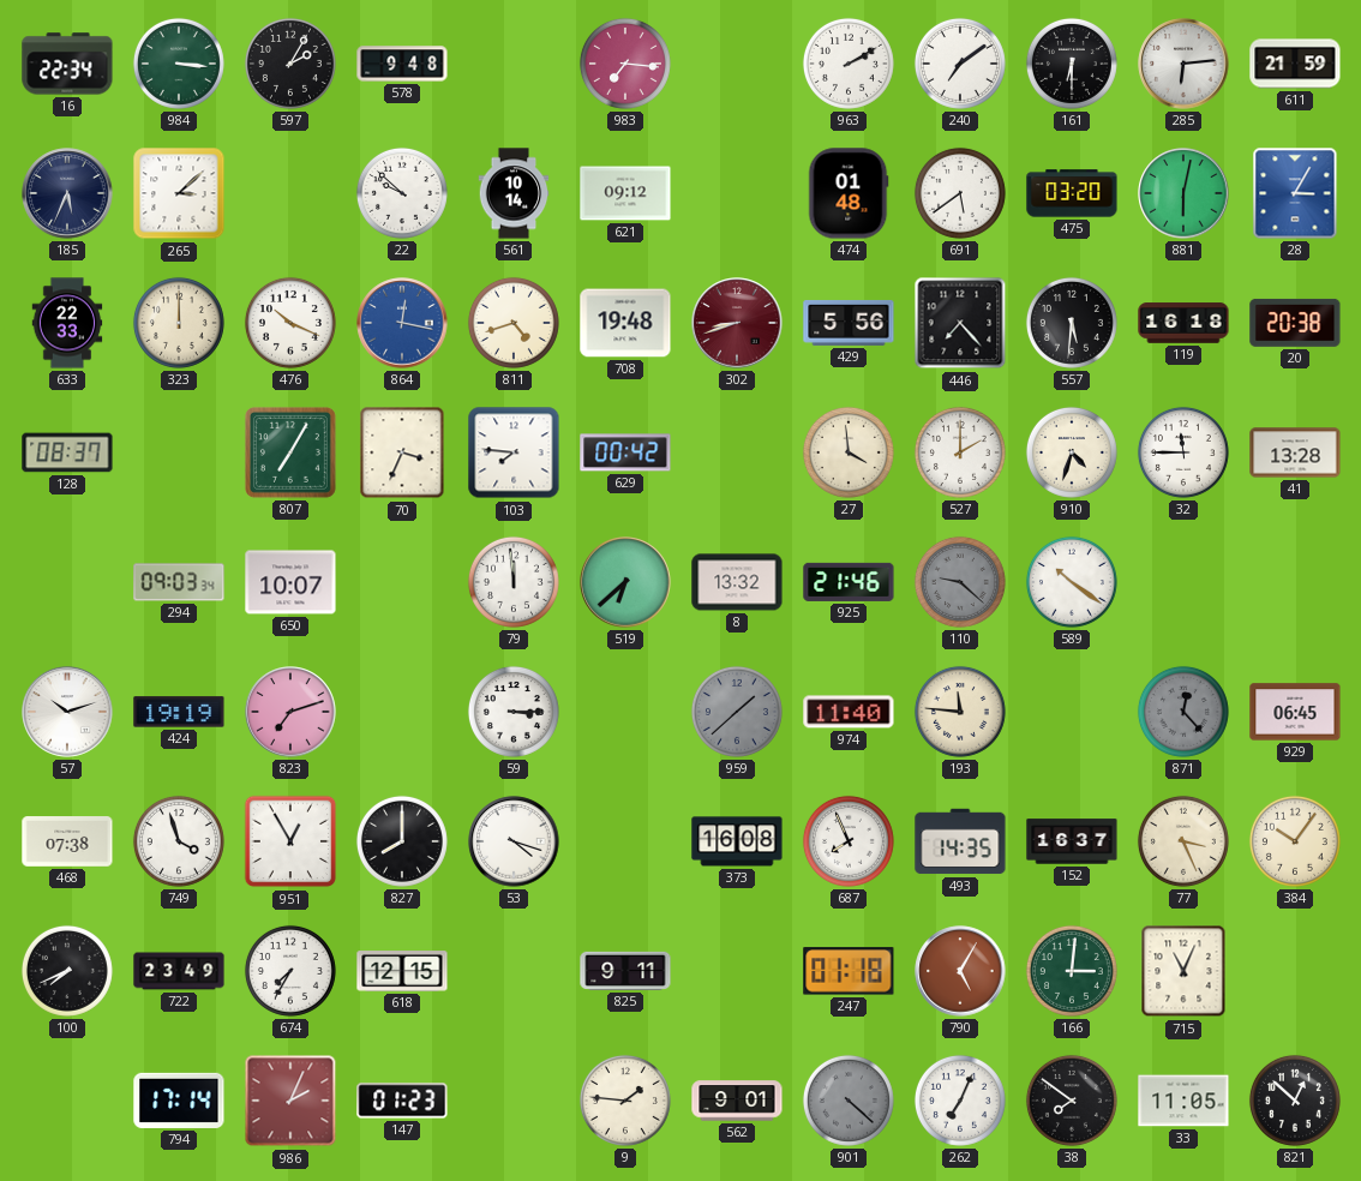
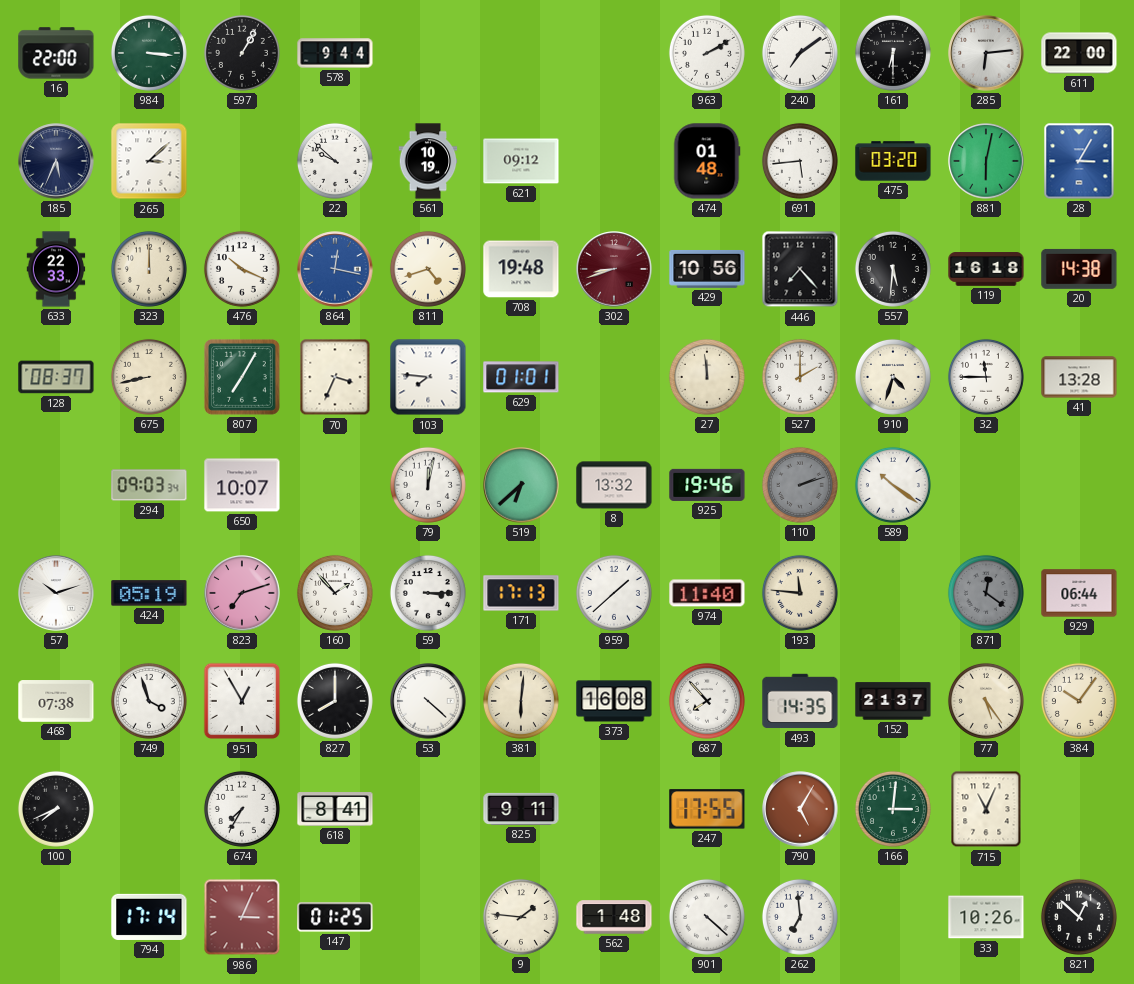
16: 22:34 -> 22:00 (56, 53)
597: 2:05 -> 1:05 (242, 53)
578: 9:48 -> 9:44 (335, 53)
983: 7:16 -> none (625, 64)
611: 21:59 -> 22:00 (1079, 53)
561: 10:14 -> 10:19 (428, 161)
691: 5:39 -> 5:44 (800, 161)
429: 5:56 -> 10:56 (707, 269)
20: 20:38 -> 14:38 (1079, 269)
675: none -> 8:43 (149, 377)
629: 00:42 -> 01:01 (521, 377)
27: 3:59 -> 11:59 (707, 377)
79: 11:59 -> 12:02 (428, 485)
925: 21:46 -> 19:46 (707, 485)
110: 9:22 -> 2:12 (800, 485)
424: 19:19 -> 05:19 (149, 593)
160: none -> 1:53 (335, 593)
171: none -> 17:13 (521, 593)
959 dial: grey -> white (614, 593)
871: 12:23 -> 12:21 (986, 593)
929: 06:45 -> 06:44 (1079, 593)
53: 4:18 -> 4:22 (428, 701)
381: none -> 6:01 (521, 701)
687: 7:56 -> 7:53 (707, 701)
152: 16:37 -> 21:37 (893, 701)
77: 3:26 -> 5:24 (986, 701)
722: 23:49 -> none (179, 971)
618: 12:15 -> 8:41 (335, 809)
247: 01:18 -> 17:55 (707, 809)
986: 2:04 -> 3:04 (242, 917)
147: 01:23 -> 01:25 (335, 917)
562: 9:01 -> 1:48 (614, 917)
901 dial: grey -> white (707, 917)
262: 7:04 -> 6:59 (800, 917)
38: 7:51 -> none (1072, 1101)
33: 11:05 -> 10:26 (986, 917)
